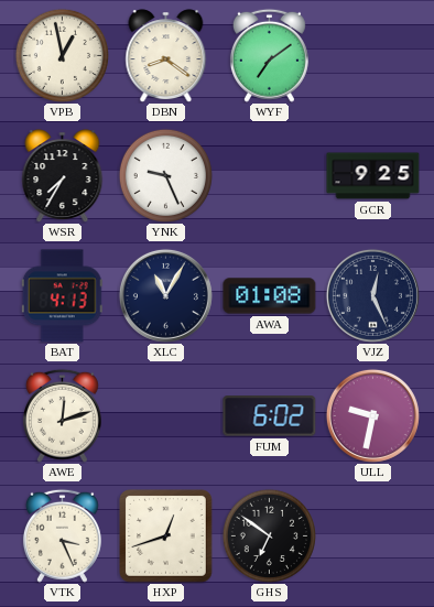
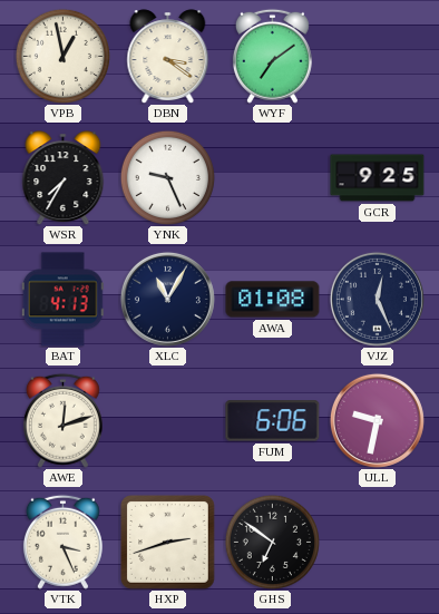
DBN: 8:21 -> 3:21 (168, 56)
FUM: 6:02 -> 6:06 (273, 421)
HXP: 12:42 -> 2:42 (168, 543)
